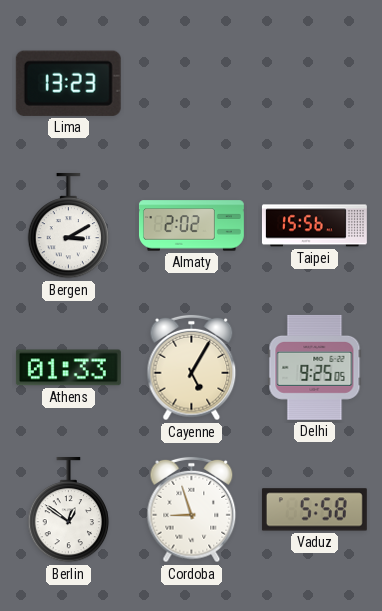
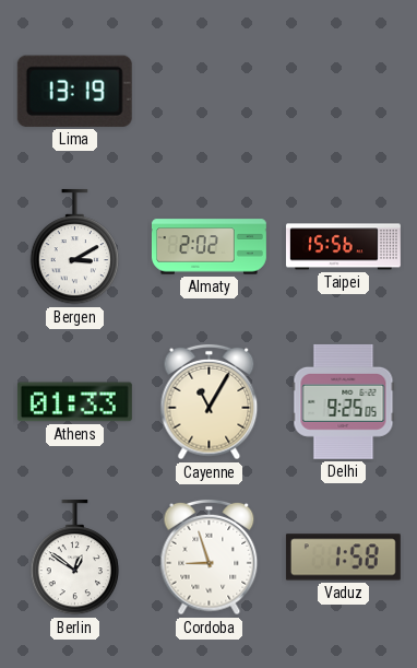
Lima: 13:23 -> 13:19 (74, 91)
Cayenne: 5:05 -> 11:05 (210, 402)
Vaduz: 5:58 -> 1:58 (343, 558)
